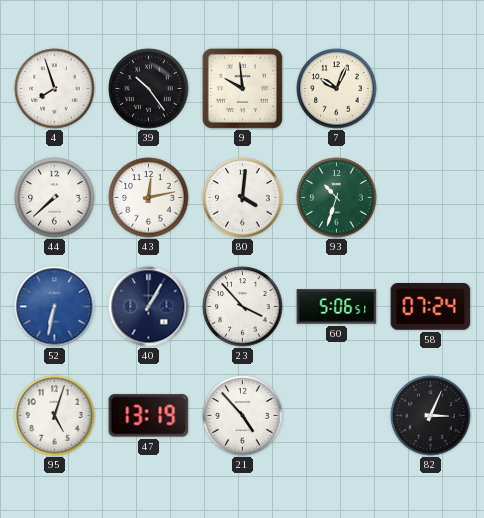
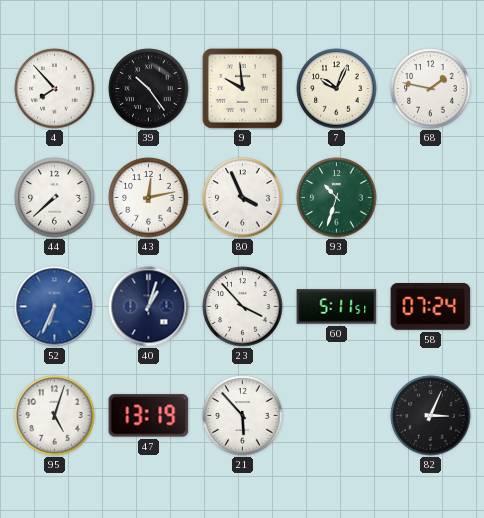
4: 7:57 -> 7:53 (55, 89)
68: none -> 1:47 (431, 89)
80: 4:01 -> 3:56 (243, 198)
52: 6:32 -> 6:34 (55, 307)
40: 1:05 -> 1:03 (149, 307)
60: 5:06 -> 5:11 (337, 307)
21: 4:53 -> 5:53 (243, 416)
